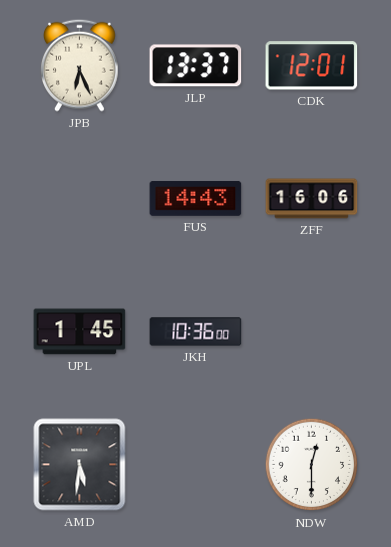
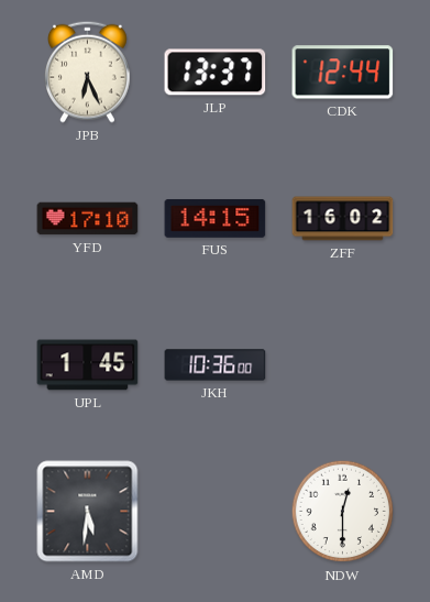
CDK: 12:01 -> 12:44 (343, 73)
YFD: none -> 17:10 (88, 219)
FUS: 14:43 -> 14:15 (216, 218)
ZFF: 16:06 -> 16:02 (343, 219)
